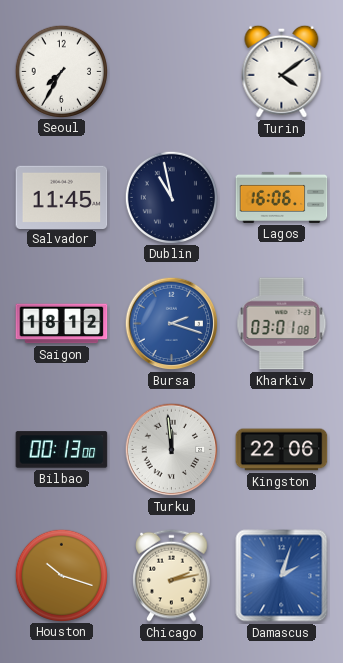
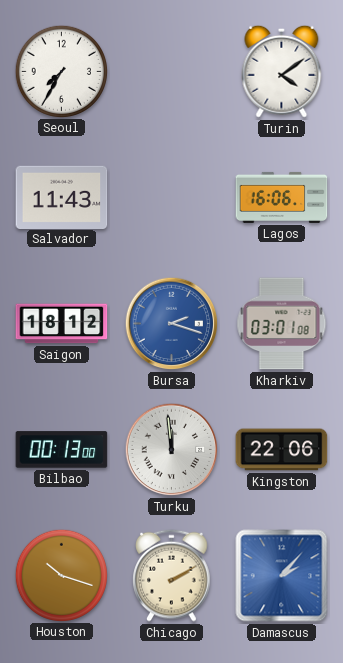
Salvador: 11:45 -> 11:43 (62, 197)
Dublin: 10:58 -> none (171, 197)
Chicago: 2:13 -> 2:10 (172, 575)
Damascus: 2:03 -> 2:07 (282, 576)
